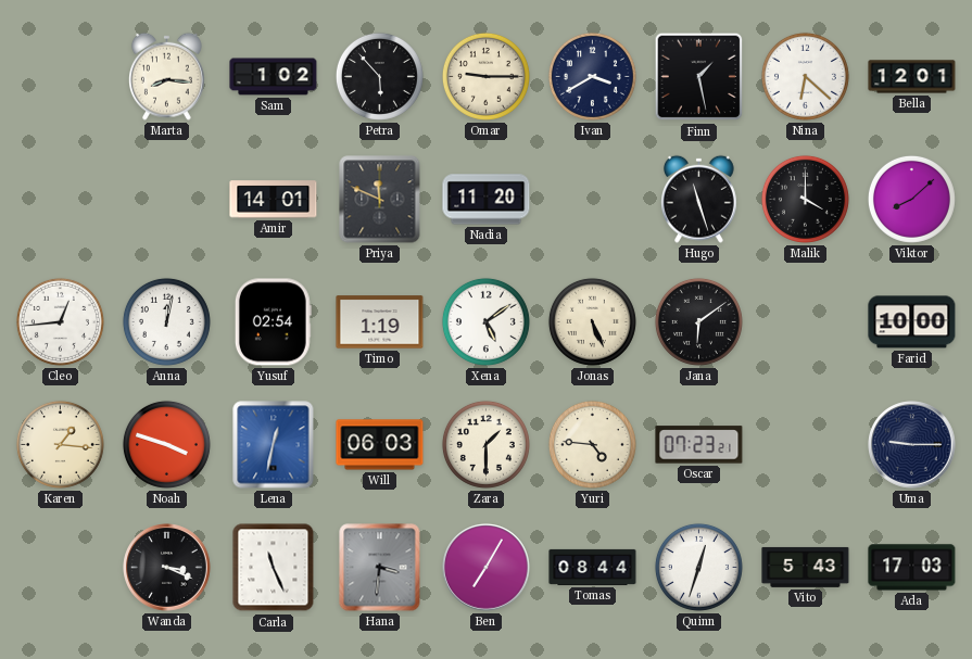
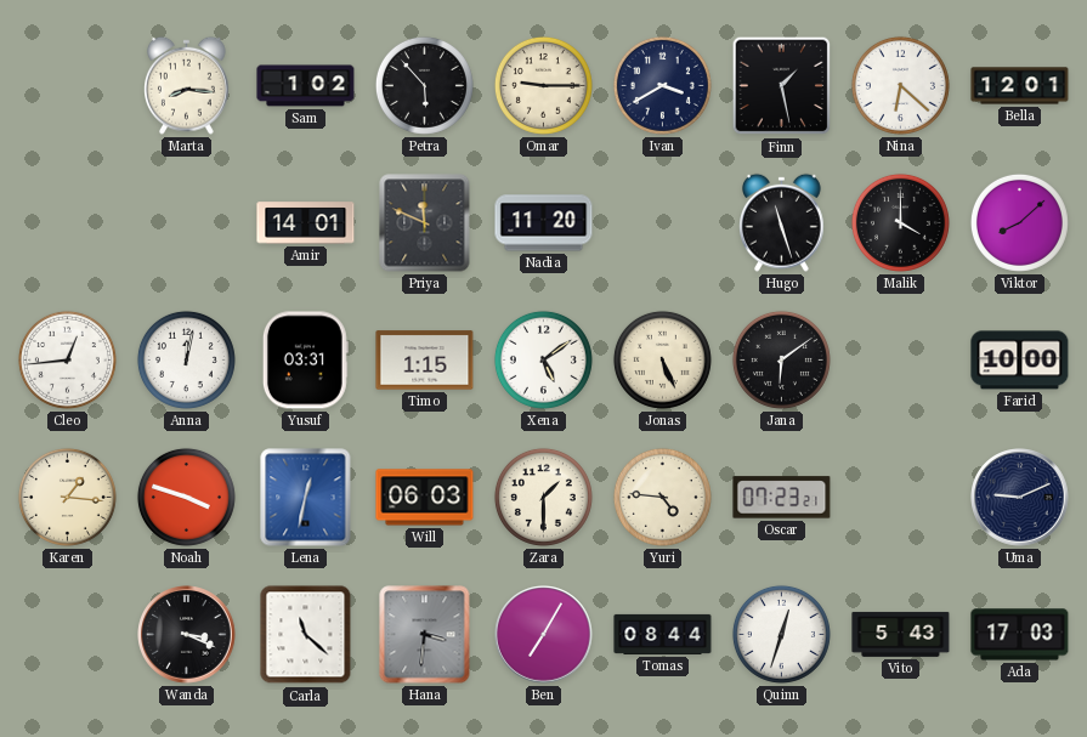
Yusuf: 02:54 -> 03:31 (305, 361)
Timo: 1:19 -> 1:15 (425, 361)
Uma: 9:15 -> 9:11 (1020, 498)
Carla: 11:26 -> 11:22 (306, 635)
